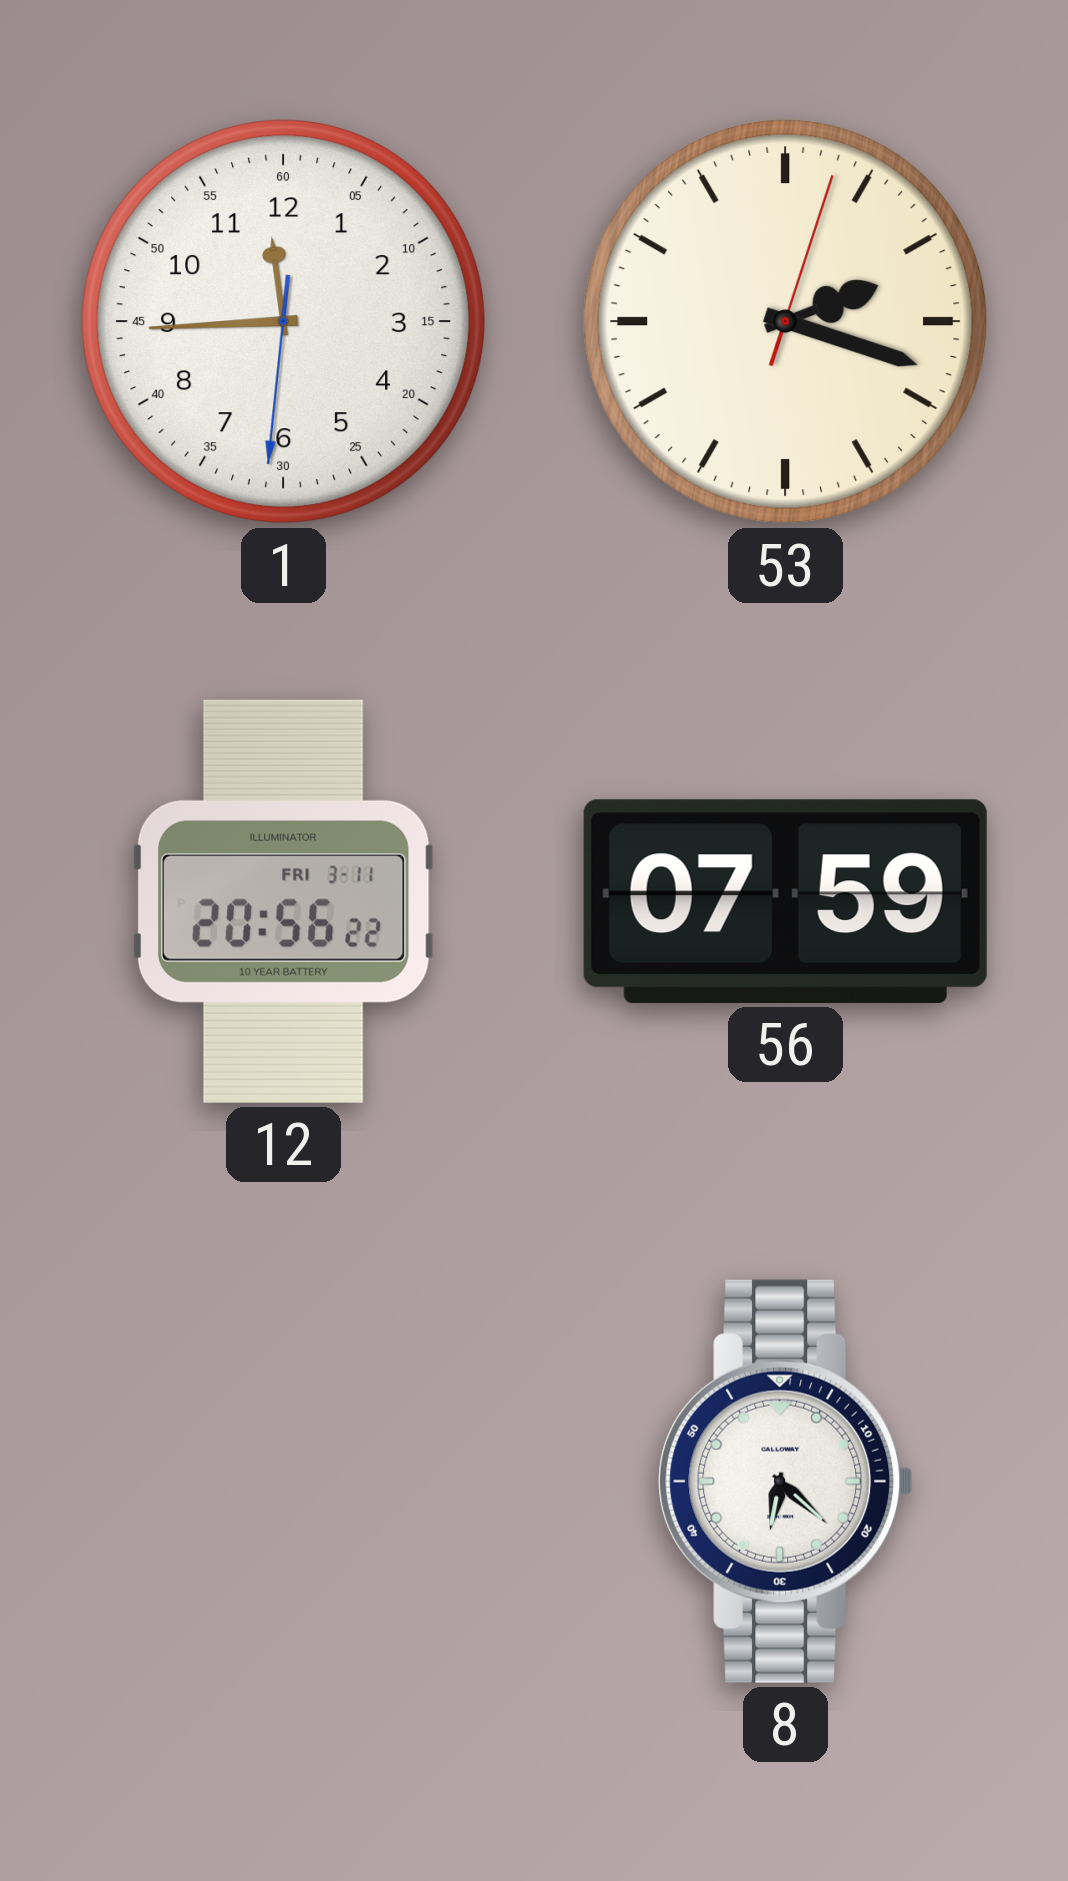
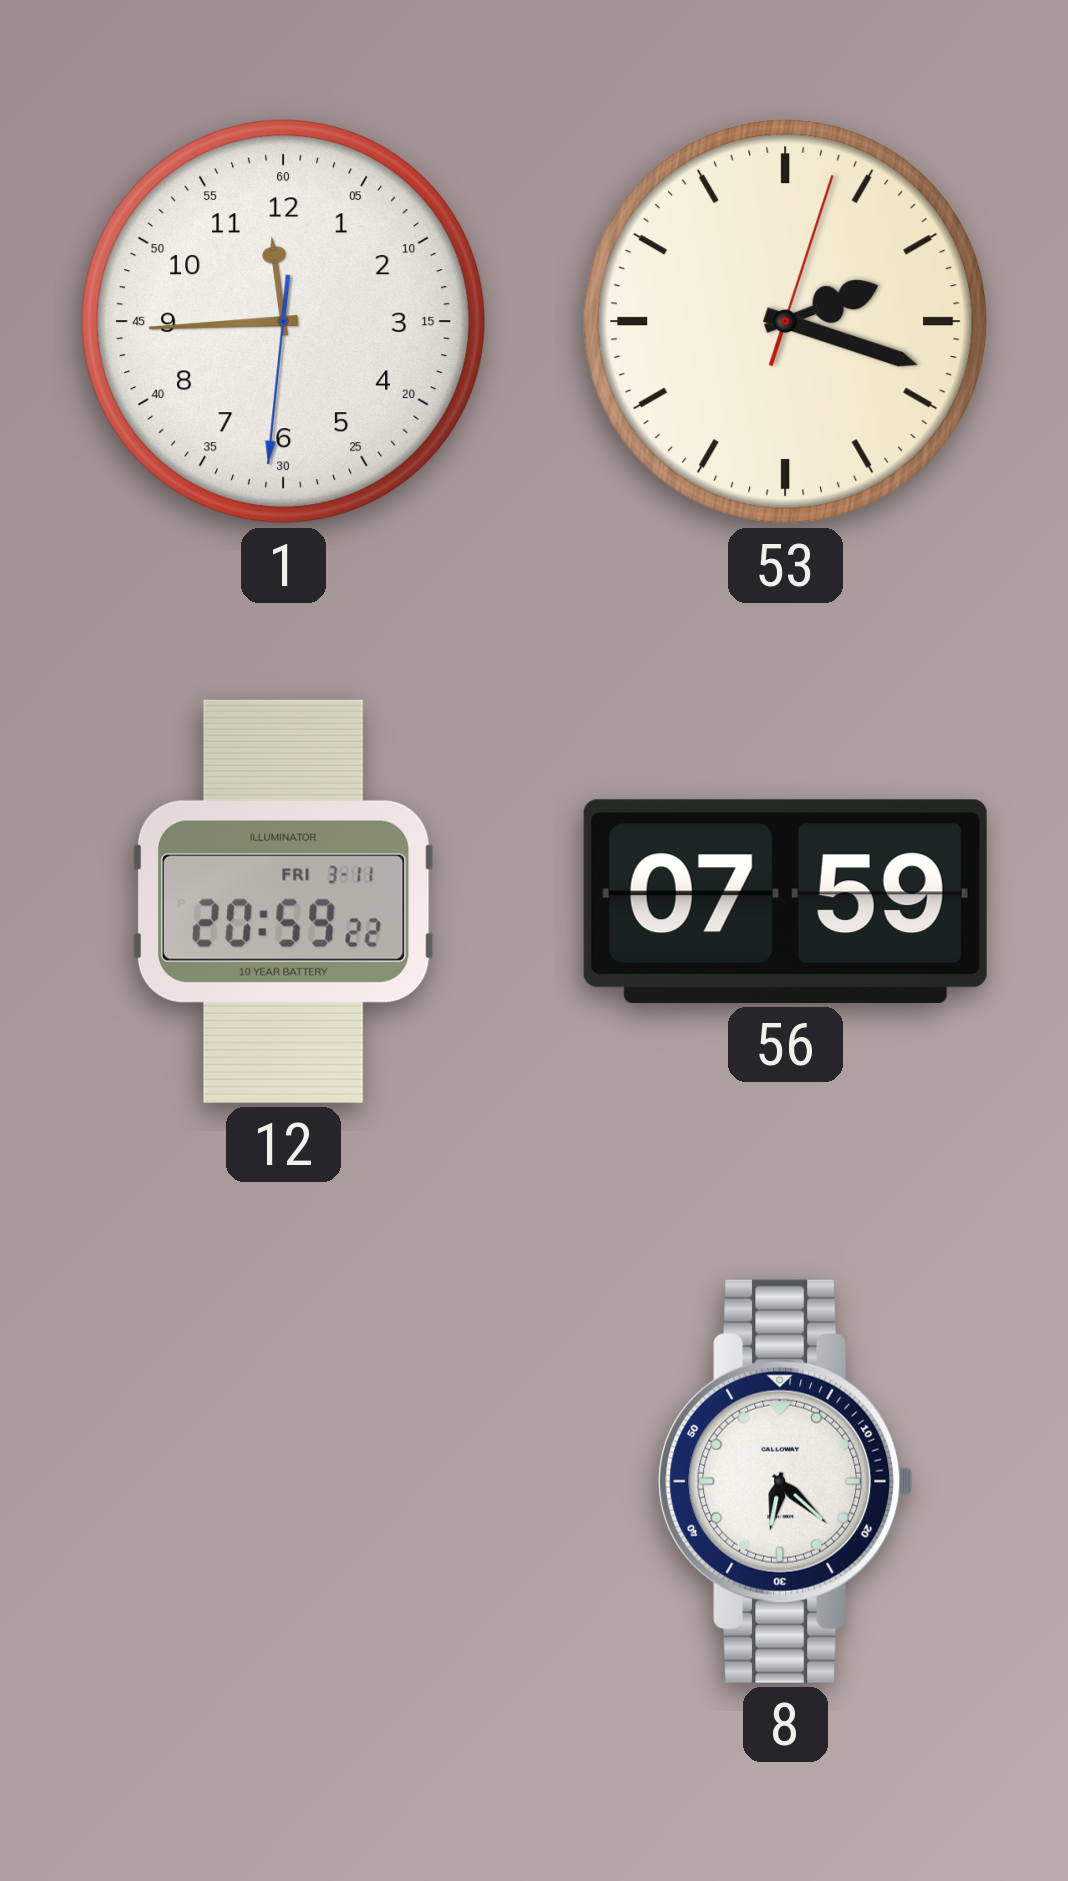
12: 20:56 -> 20:59 (283, 901)
